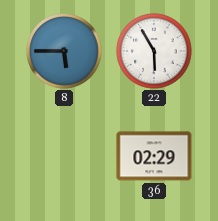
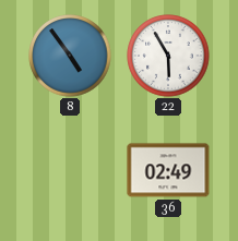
8: 5:45 -> 4:54 (70, 56)
36: 02:29 -> 02:49 (168, 170)
